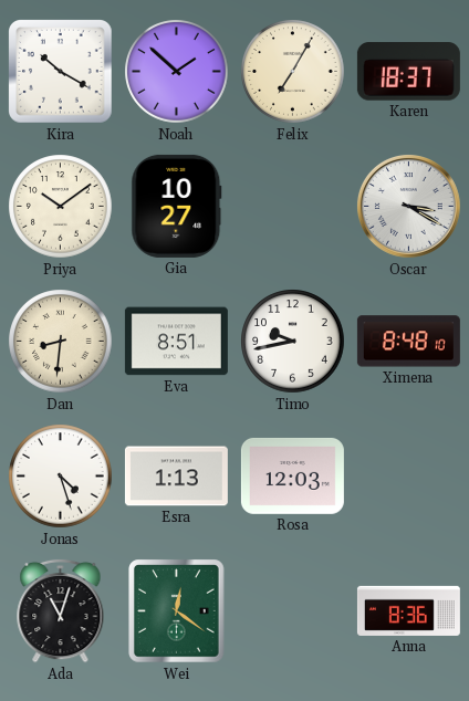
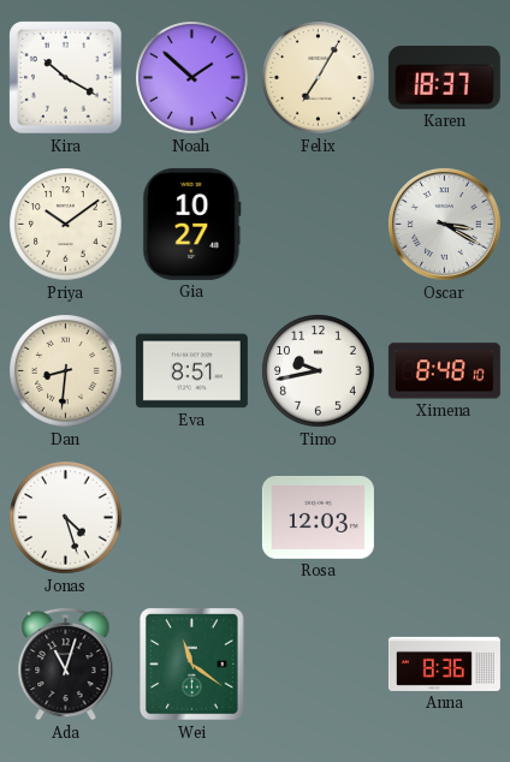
Esra: 1:13 -> none (176, 477)
Wei: 12:21 -> 11:21 (192, 665)
